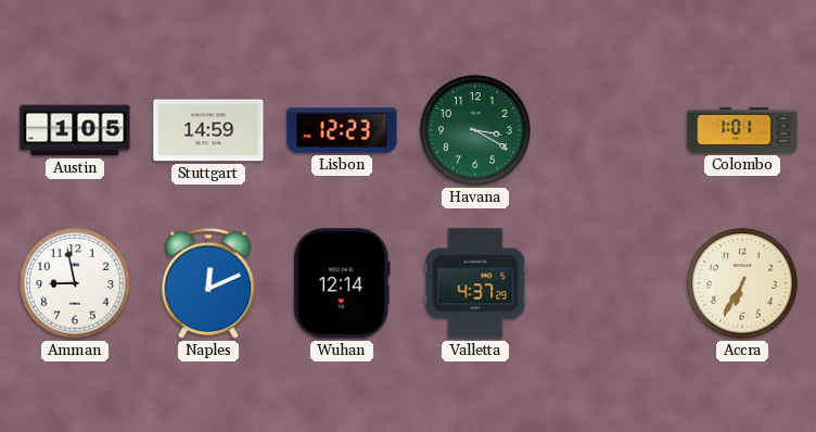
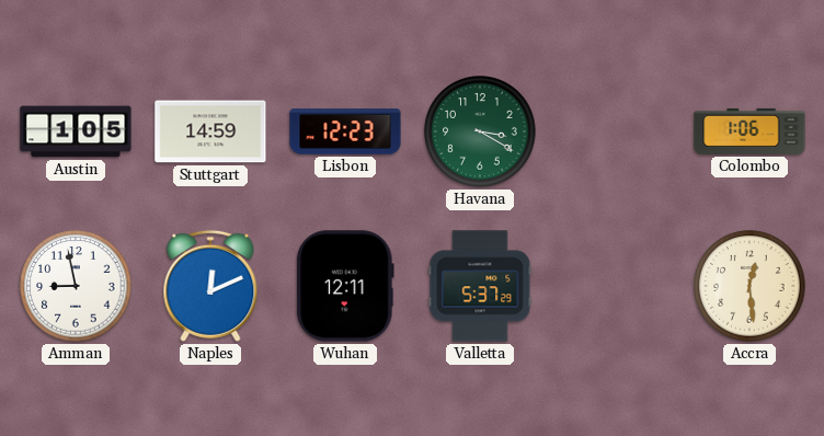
Colombo: 1:01 -> 1:06 (749, 131)
Wuhan: 12:14 -> 12:11 (345, 286)
Valletta: 4:37 -> 5:37 (480, 286)
Accra: 6:35 -> 12:29 (749, 286)
